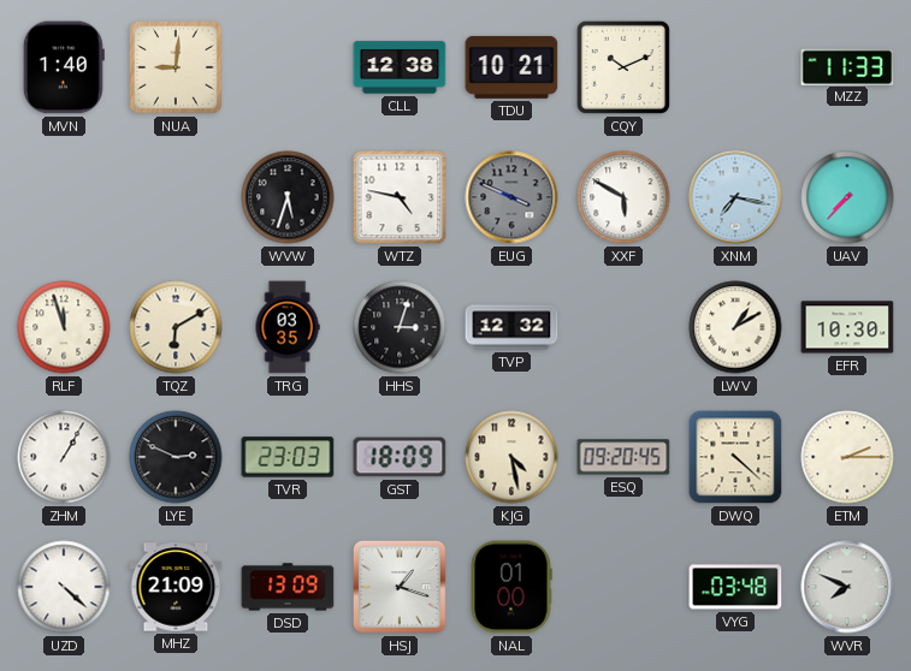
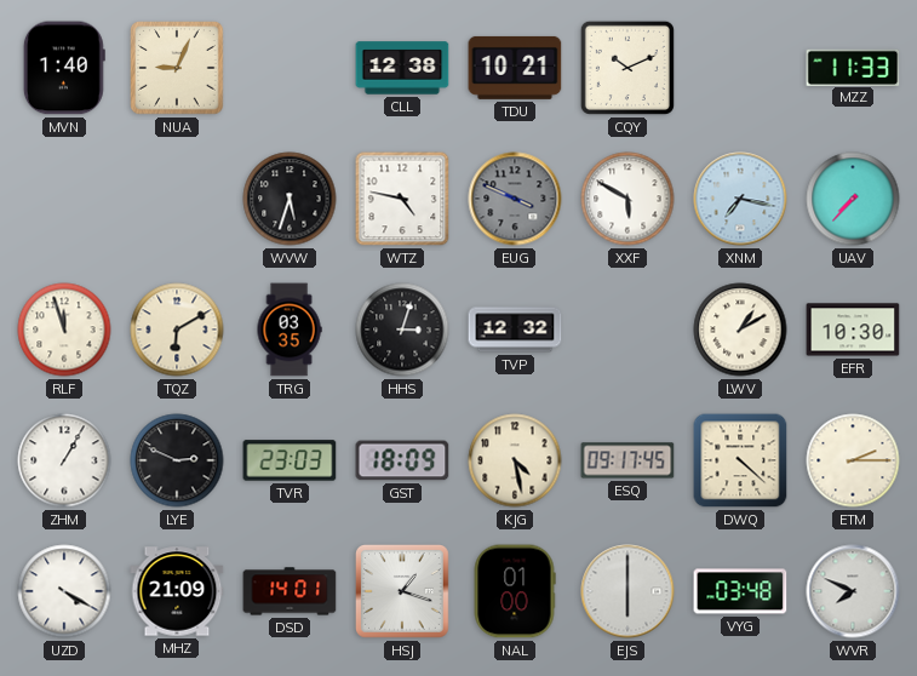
NUA: 9:01 -> 9:04 (177, 68)
ESQ: 09:20 -> 09:17 (627, 460)
UZD: 4:22 -> 4:20 (64, 591)
DSD: 13:09 -> 14:01 (290, 591)
EJS: none -> 6:00 (627, 591)
